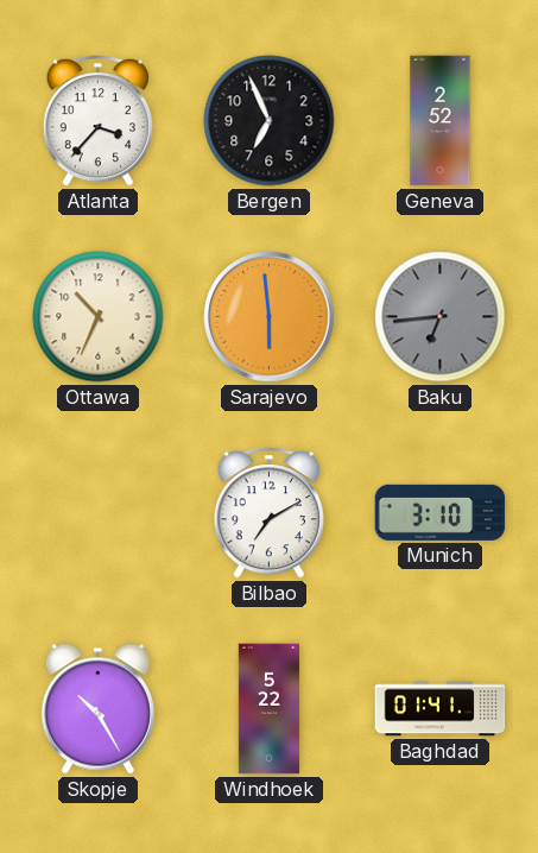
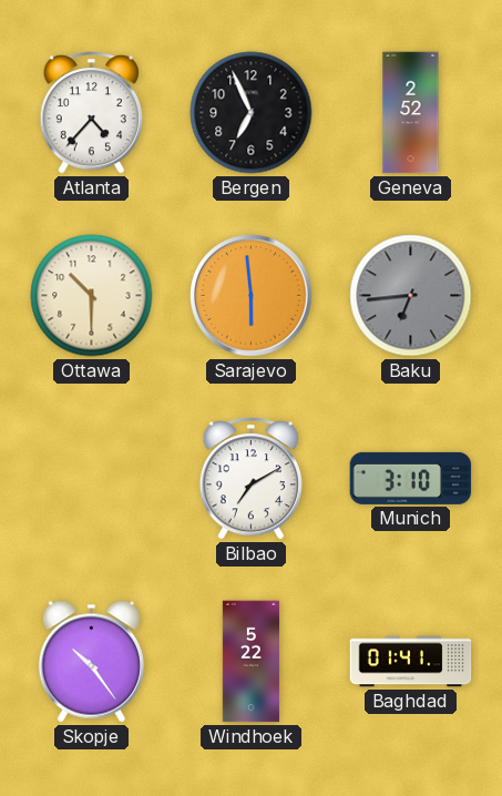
Atlanta: 3:37 -> 4:37 (91, 113)
Ottawa: 10:34 -> 10:30 (92, 296)
Skopje: 10:25 -> 10:24 (91, 662)
